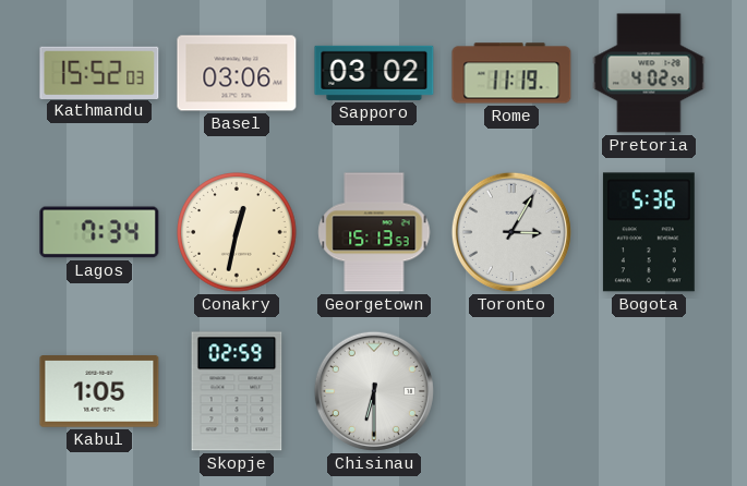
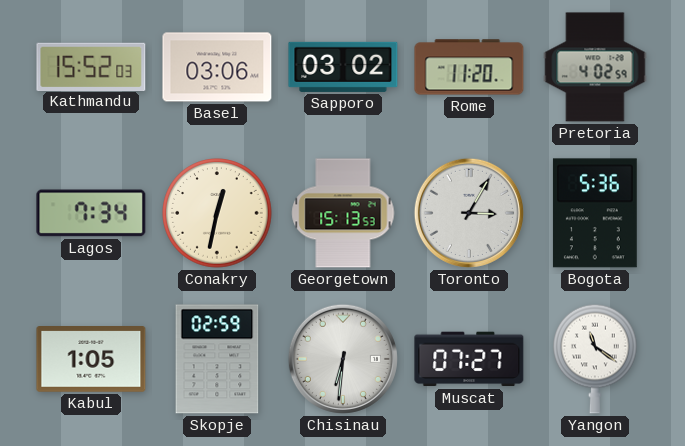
Rome: 11:19 -> 11:20 (469, 67)
Chisinau: 6:30 -> 6:31 (343, 359)
Muscat: none -> 07:27 (469, 359)
Yangon: none -> 11:21 (596, 359)
